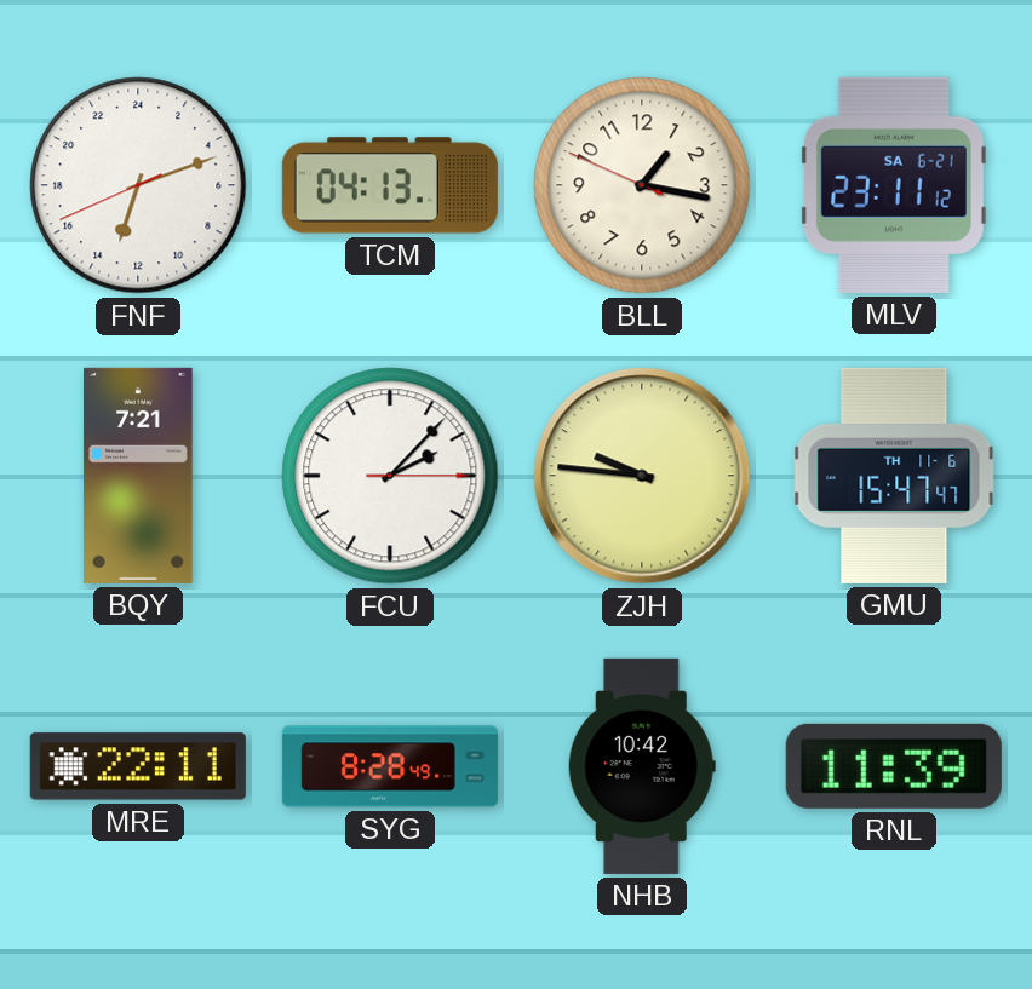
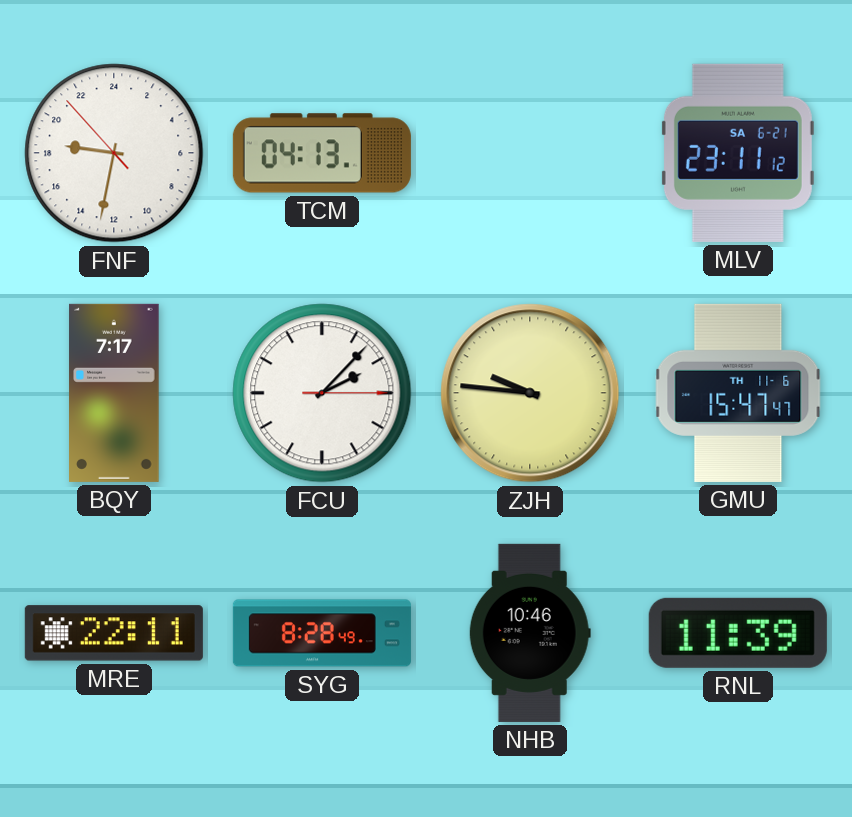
FNF: 13:11 -> 18:31 (114, 153)
BLL: 1:16 -> none (642, 185)
BQY: 7:21 -> 7:17 (114, 393)
NHB: 10:42 -> 10:46 (530, 633)
